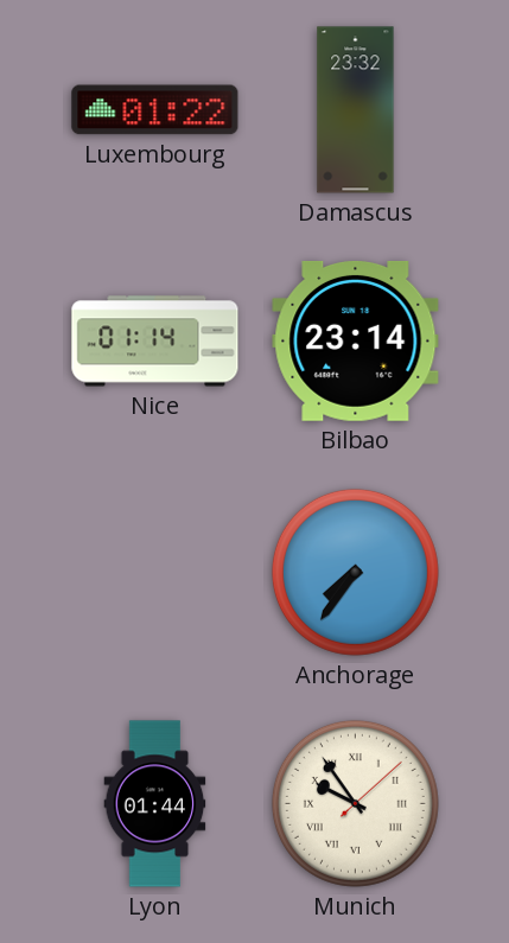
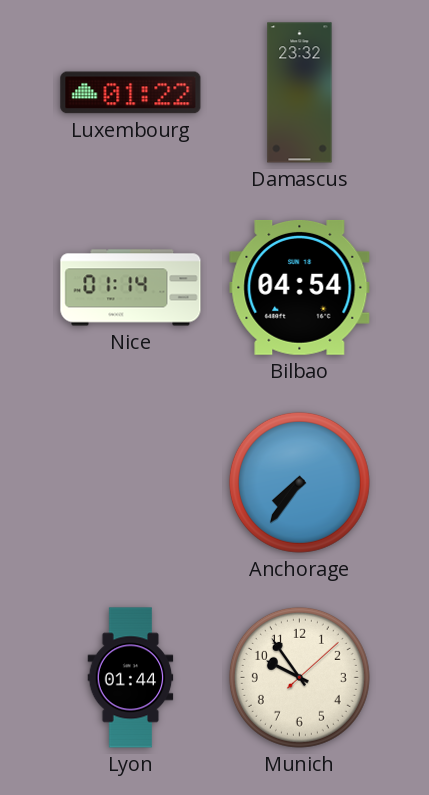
Bilbao: 23:14 -> 04:54 (300, 287)
Munich numerals: Roman -> Arabic (299, 677)
